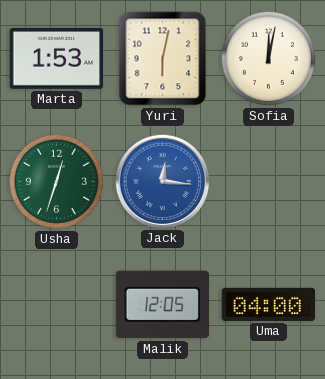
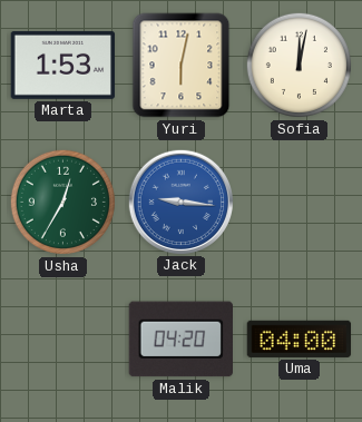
Usha: 12:33 -> 12:35 (62, 202)
Jack: 12:16 -> 9:16 (180, 202)
Malik: 12:05 -> 04:20 (180, 340)
